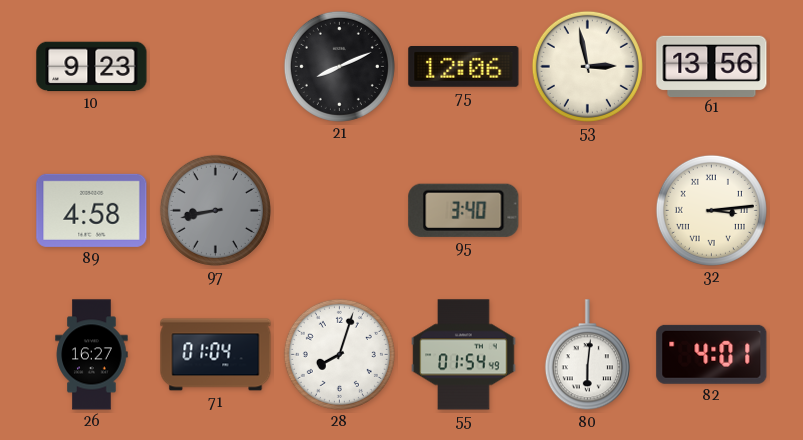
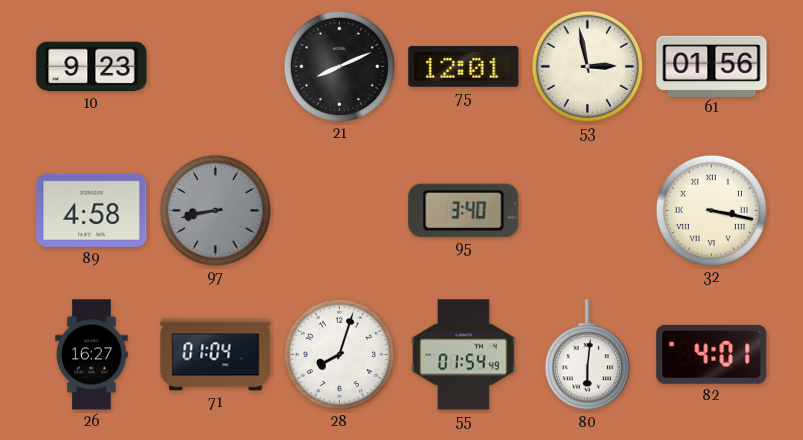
75: 12:06 -> 12:01 (464, 67)
61: 13:56 -> 01:56 (712, 66)
32: 3:14 -> 3:17 (711, 210)
